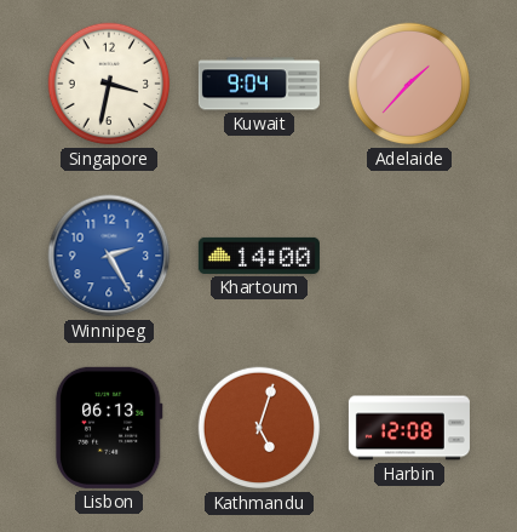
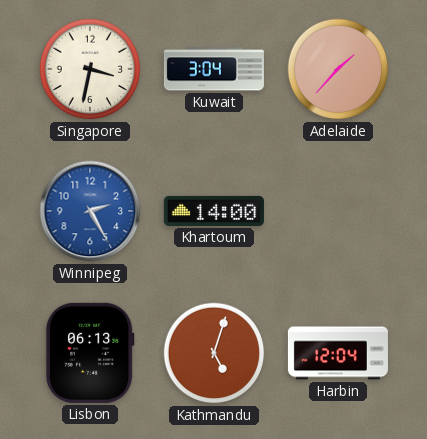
Kuwait: 9:04 -> 3:04 (214, 69)
Harbin: 12:08 -> 12:04 (338, 353)
